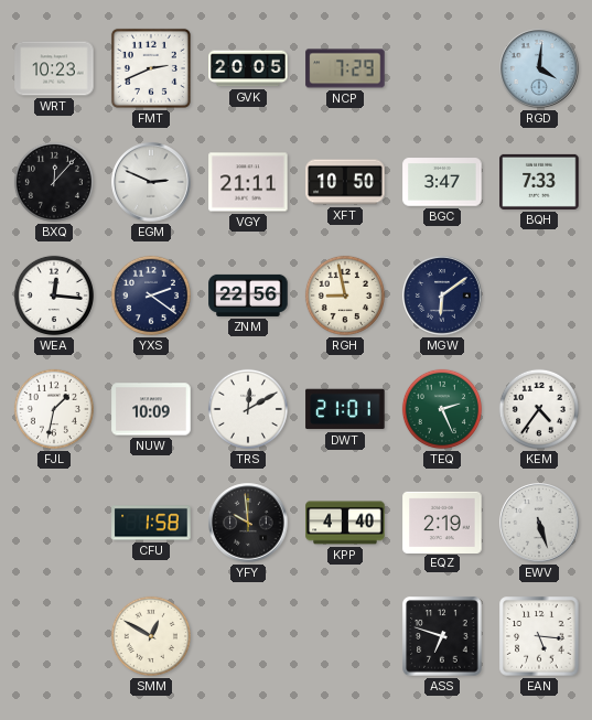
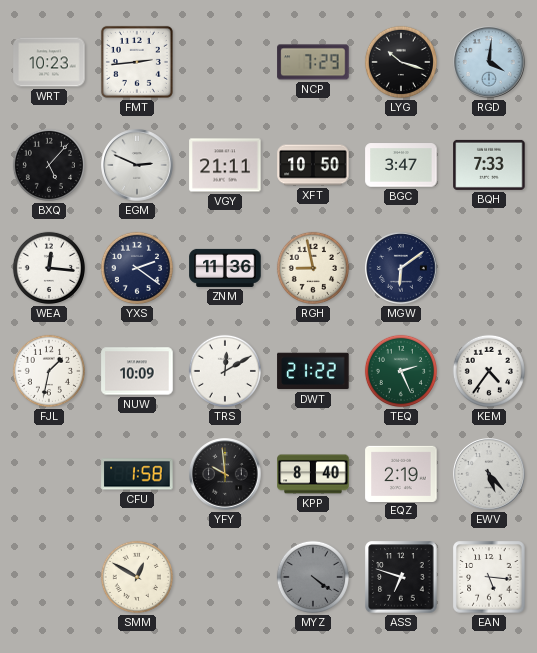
FMT: 2:41 -> 2:44 (137, 62)
GVK: 20:05 -> none (248, 68)
LYG: none -> 10:18 (401, 62)
BXQ: 12:07 -> 5:07 (49, 165)
ZNM: 22:56 -> 11:36 (225, 268)
DWT: 21:01 -> 21:22 (313, 371)
KPP: 4:40 -> 8:40 (313, 474)
EWV: 5:27 -> 5:23 (489, 474)
MYZ: none -> 4:21 (313, 577)
